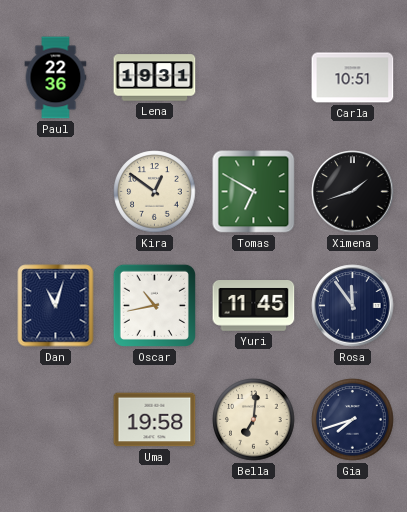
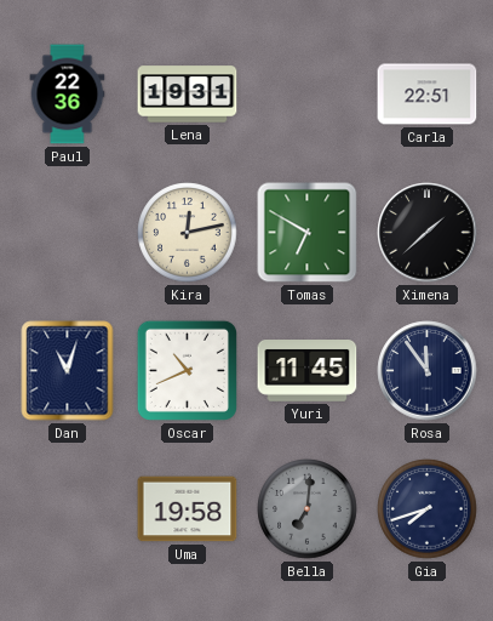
Carla: 10:51 -> 22:51 (428, 95)
Kira: 12:51 -> 12:13 (188, 233)
Ximena: 1:42 -> 1:38 (428, 233)
Oscar: 10:43 -> 10:41 (187, 370)
Bella dial: cream -> grey (308, 509)
